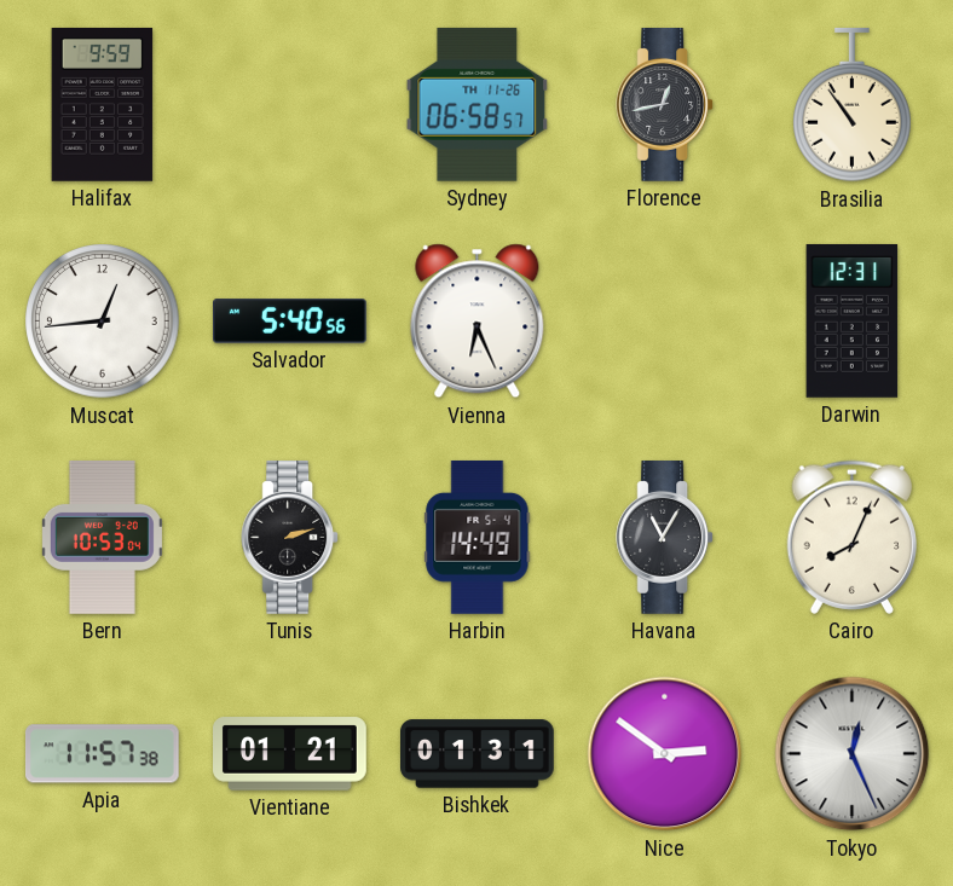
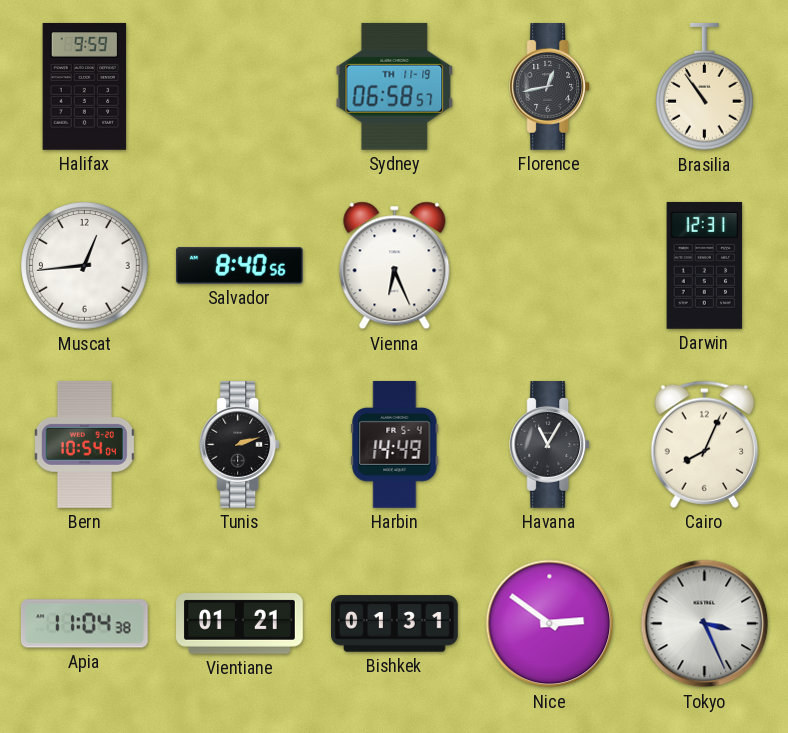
Sydney date: TH 11-26 -> TH 11-19 (395, 86)
Salvador: 5:40 -> 8:40 (240, 266)
Bern: 10:53 -> 10:54 (84, 445)
Apia: 11:57 -> 11:04 (84, 624)
Tokyo: 12:26 -> 3:26 (705, 624)
